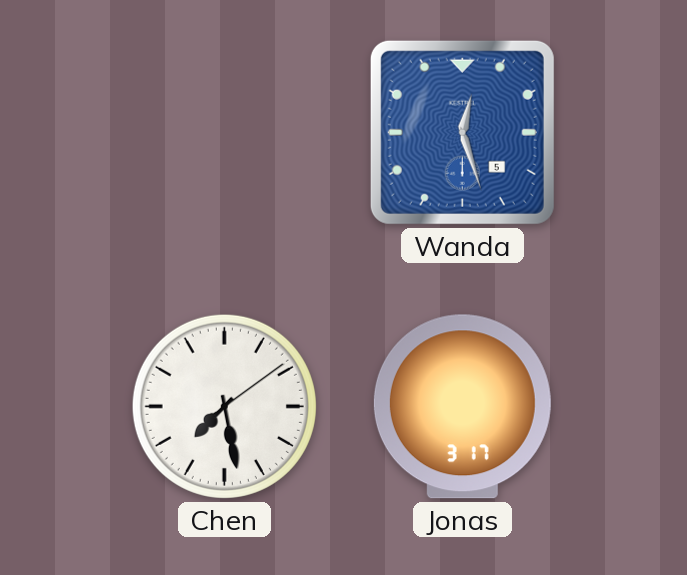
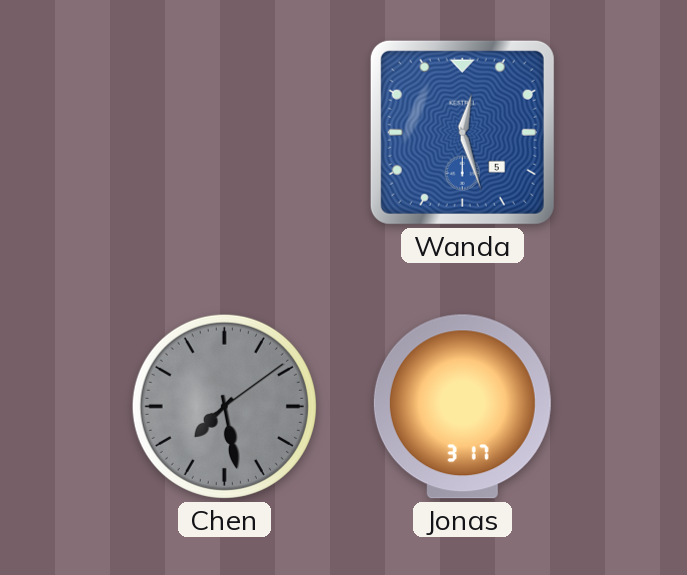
Chen dial: white -> grey (224, 406)
